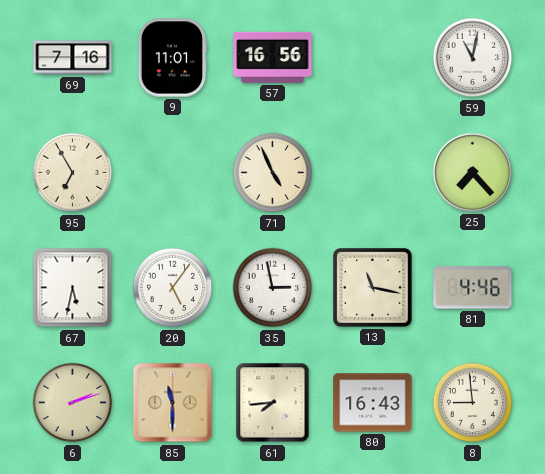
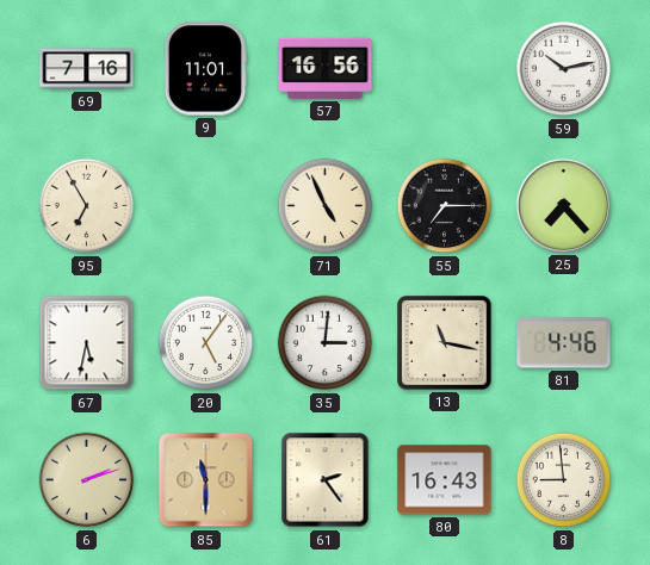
59: 11:02 -> 10:13 (564, 69)
55: none -> 7:15 (445, 206)
35: 2:58 -> 3:01 (326, 343)
61: 7:44 -> 2:24 (326, 480)
